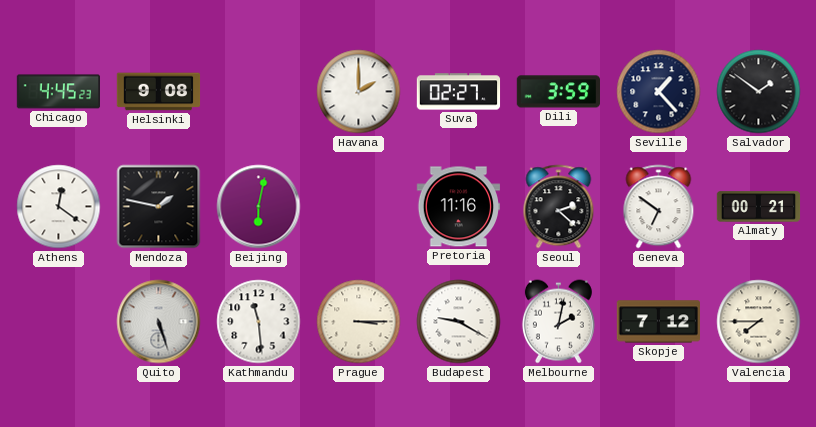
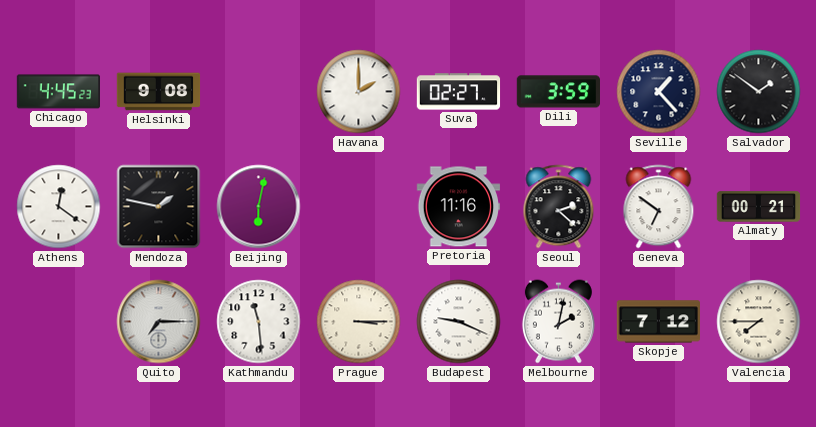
Quito: 5:27 -> 7:15 (159, 322)
Budapest: 9:20 -> 9:19 (459, 322)
